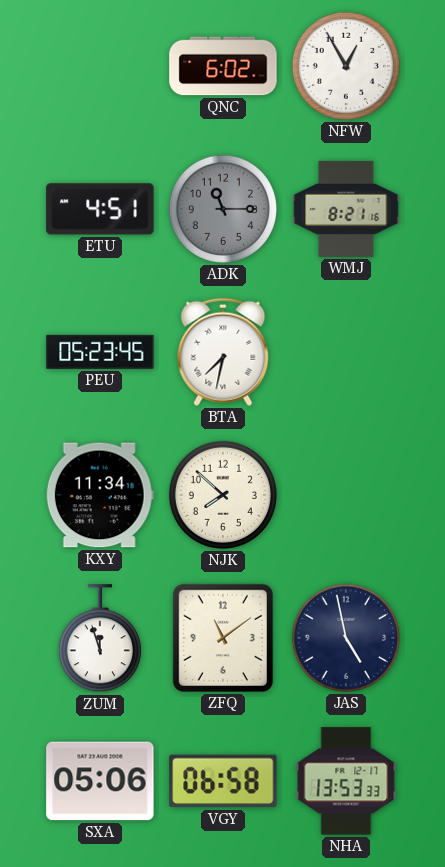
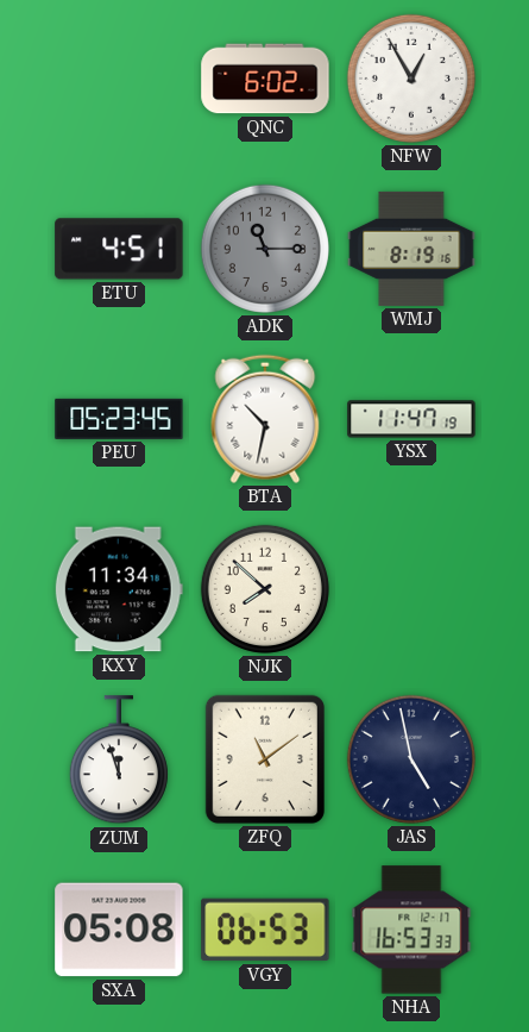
WMJ: 8:21 -> 8:19 (411, 249)
BTA: 7:32 -> 10:32 (265, 419)
YSX: none -> 11:47 (411, 419)
SXA: 05:06 -> 05:08 (119, 930)
VGY: 06:58 -> 06:53 (265, 930)
NHA: 13:53 -> 16:53 (411, 930)
